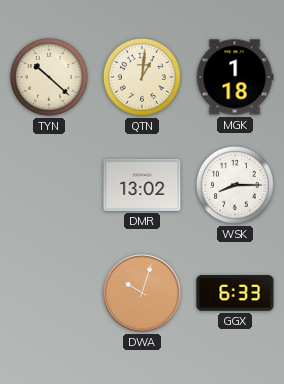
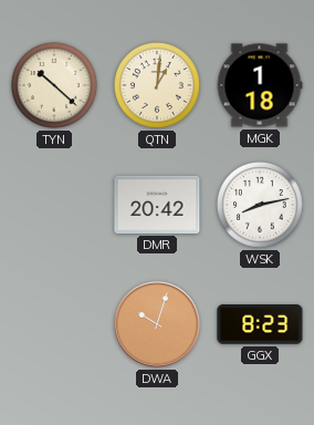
DMR: 13:02 -> 20:42 (157, 205)
WSK: 8:15 -> 8:13 (260, 205)
GGX: 6:33 -> 8:23 (260, 324)
